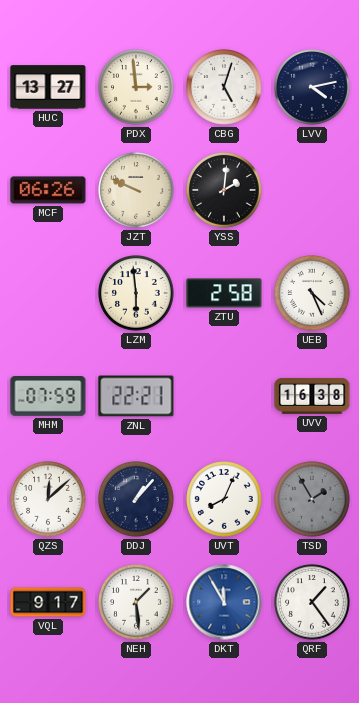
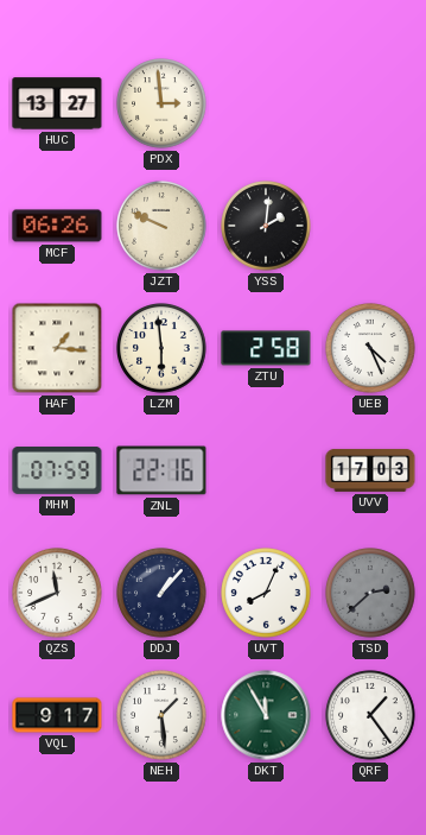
CBG: 5:03 -> none (224, 87)
LVV: 4:13 -> none (312, 87)
HAF: none -> 1:16 (57, 348)
ZNL: 22:21 -> 22:16 (161, 470)
UVV: 16:38 -> 17:03 (370, 470)
QZS: 12:08 -> 11:41 (57, 593)
TSD: 1:55 -> 2:38 (370, 593)
DKT dial: blue -> green (266, 715)
